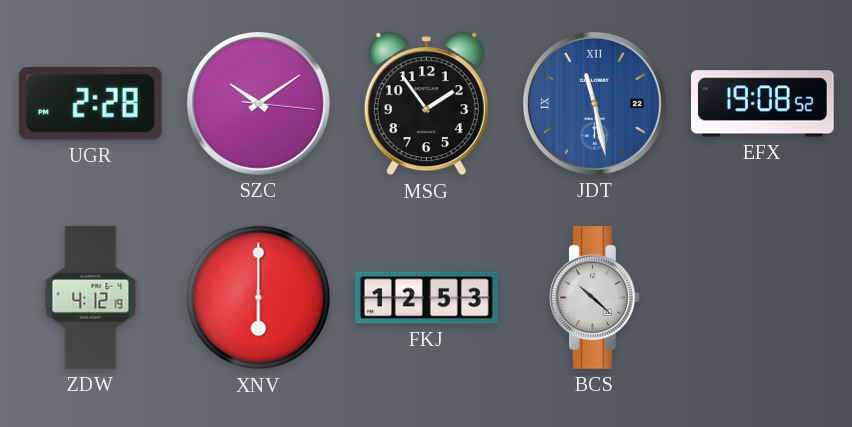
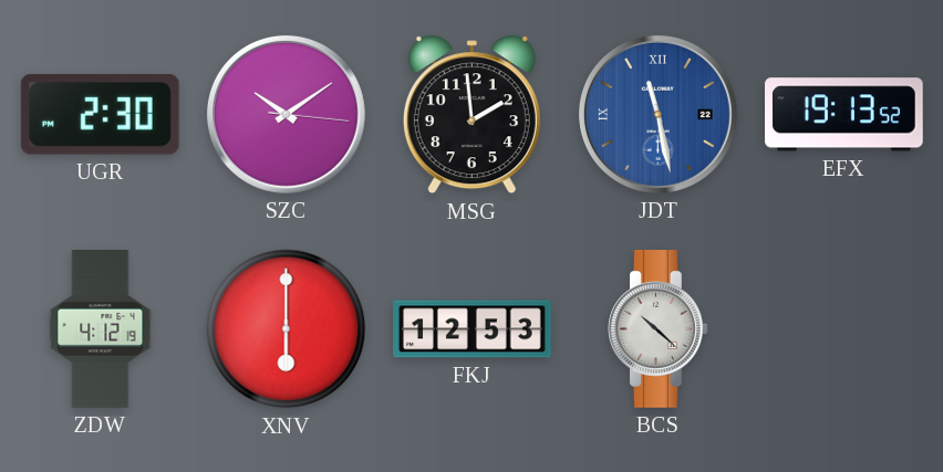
UGR: 2:28 -> 2:30 (100, 115)
MSG: 1:54 -> 1:59 (471, 115)
EFX: 19:08 -> 19:13 (844, 115)
